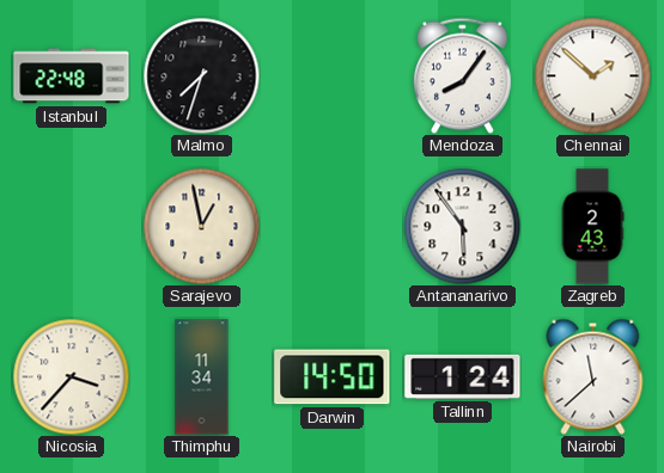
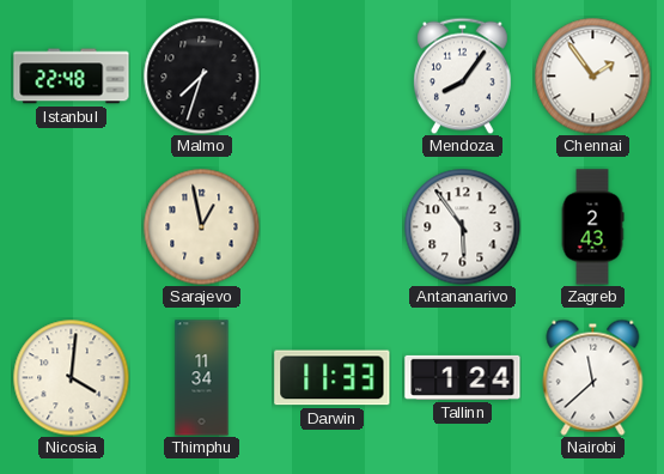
Chennai: 1:52 -> 1:54 (592, 75)
Nicosia: 3:37 -> 4:01 (71, 377)
Darwin: 14:50 -> 11:33 (333, 378)
